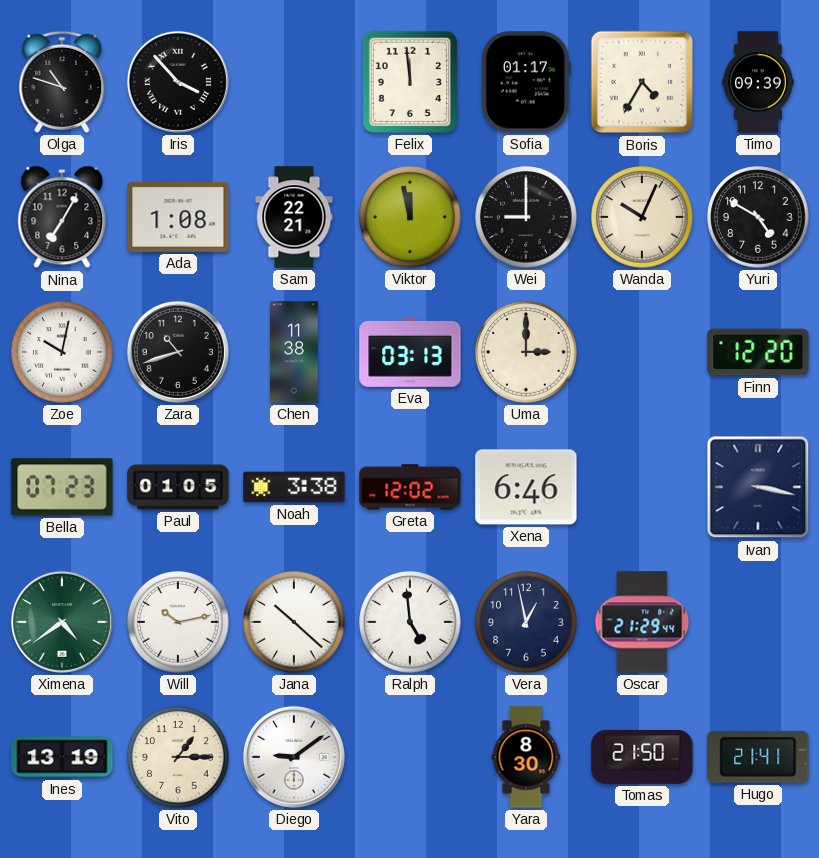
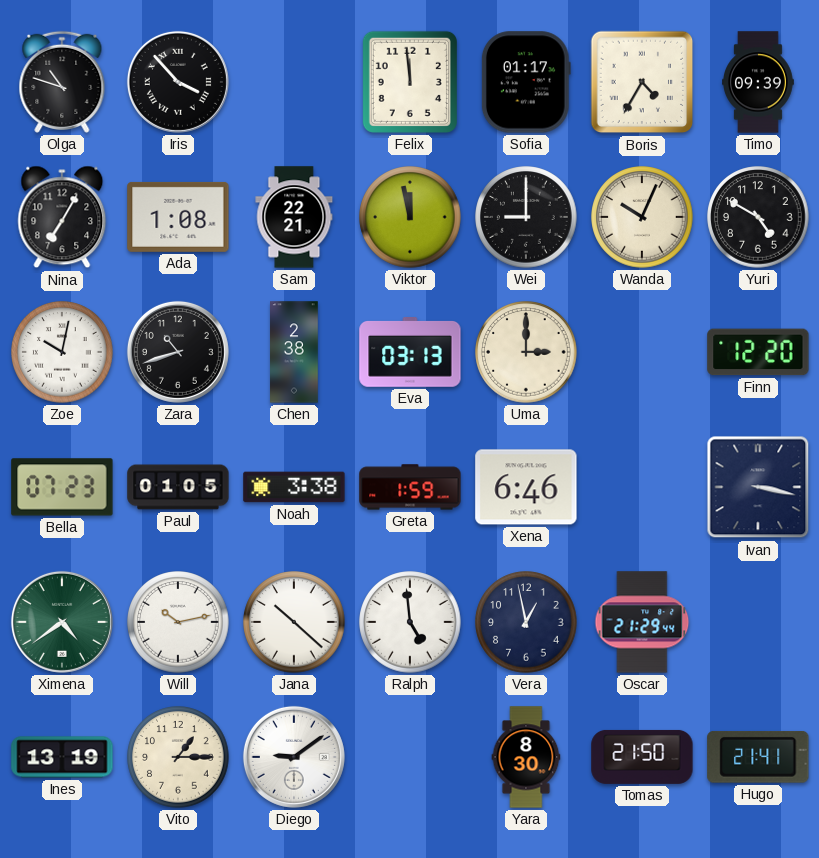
Chen: 11:38 -> 2:38 (294, 352)
Greta: 12:02 -> 1:59 (410, 487)
